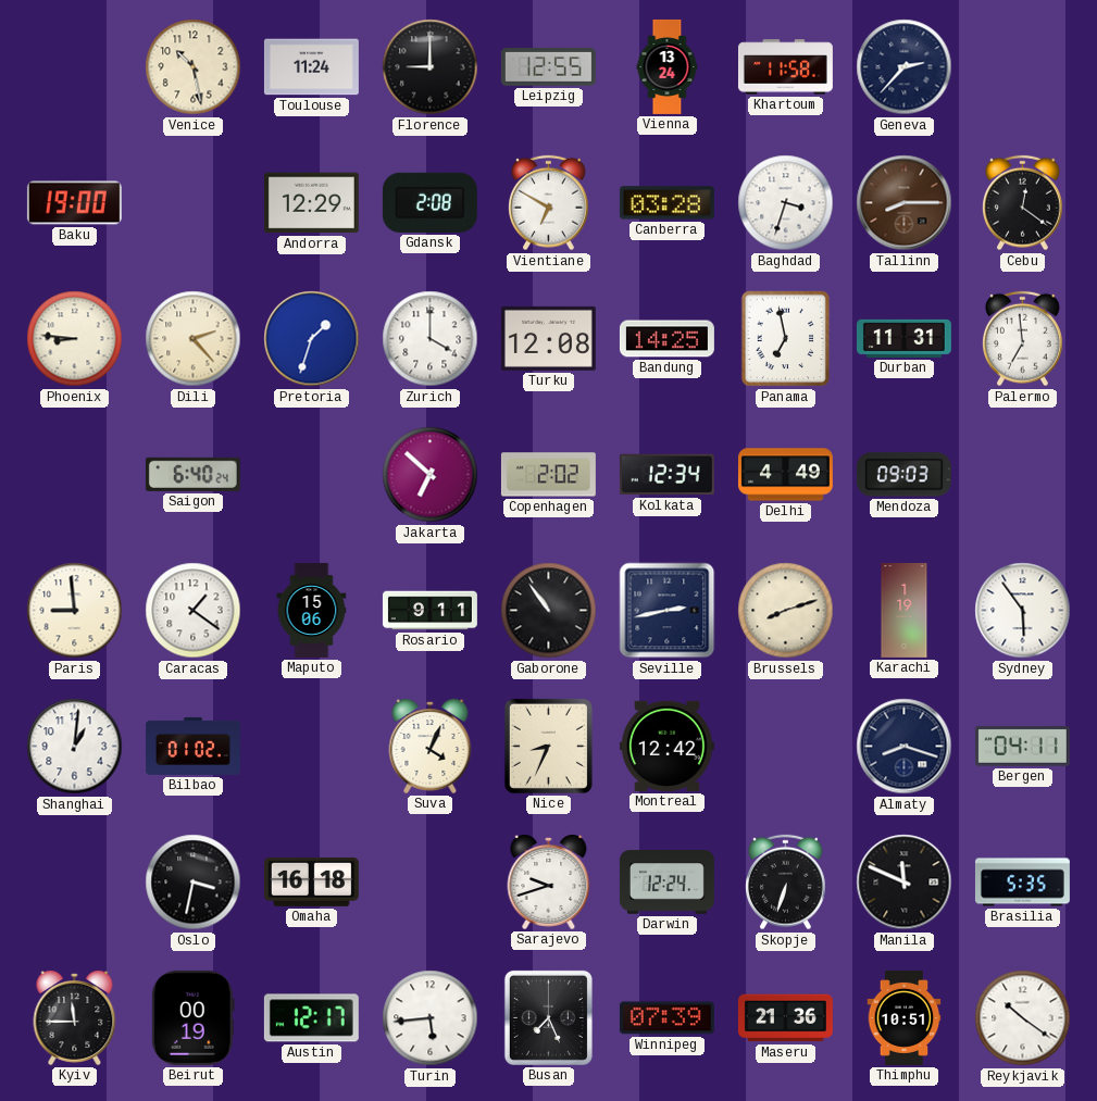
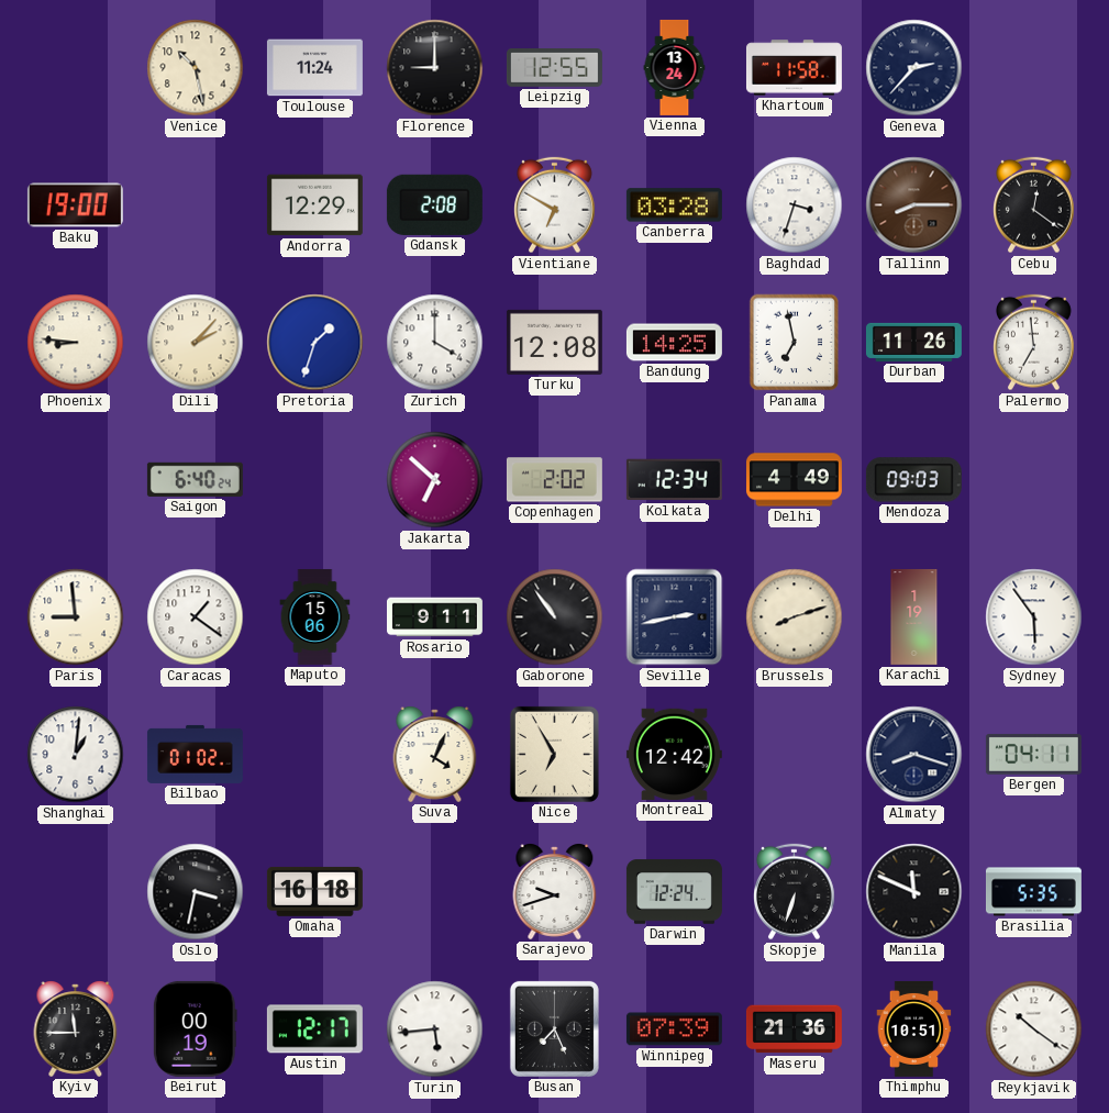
Dili: 2:23 -> 2:07 (196, 343)
Durban: 11:31 -> 11:26 (913, 342)
Nice: 8:34 -> 6:55 (554, 754)
